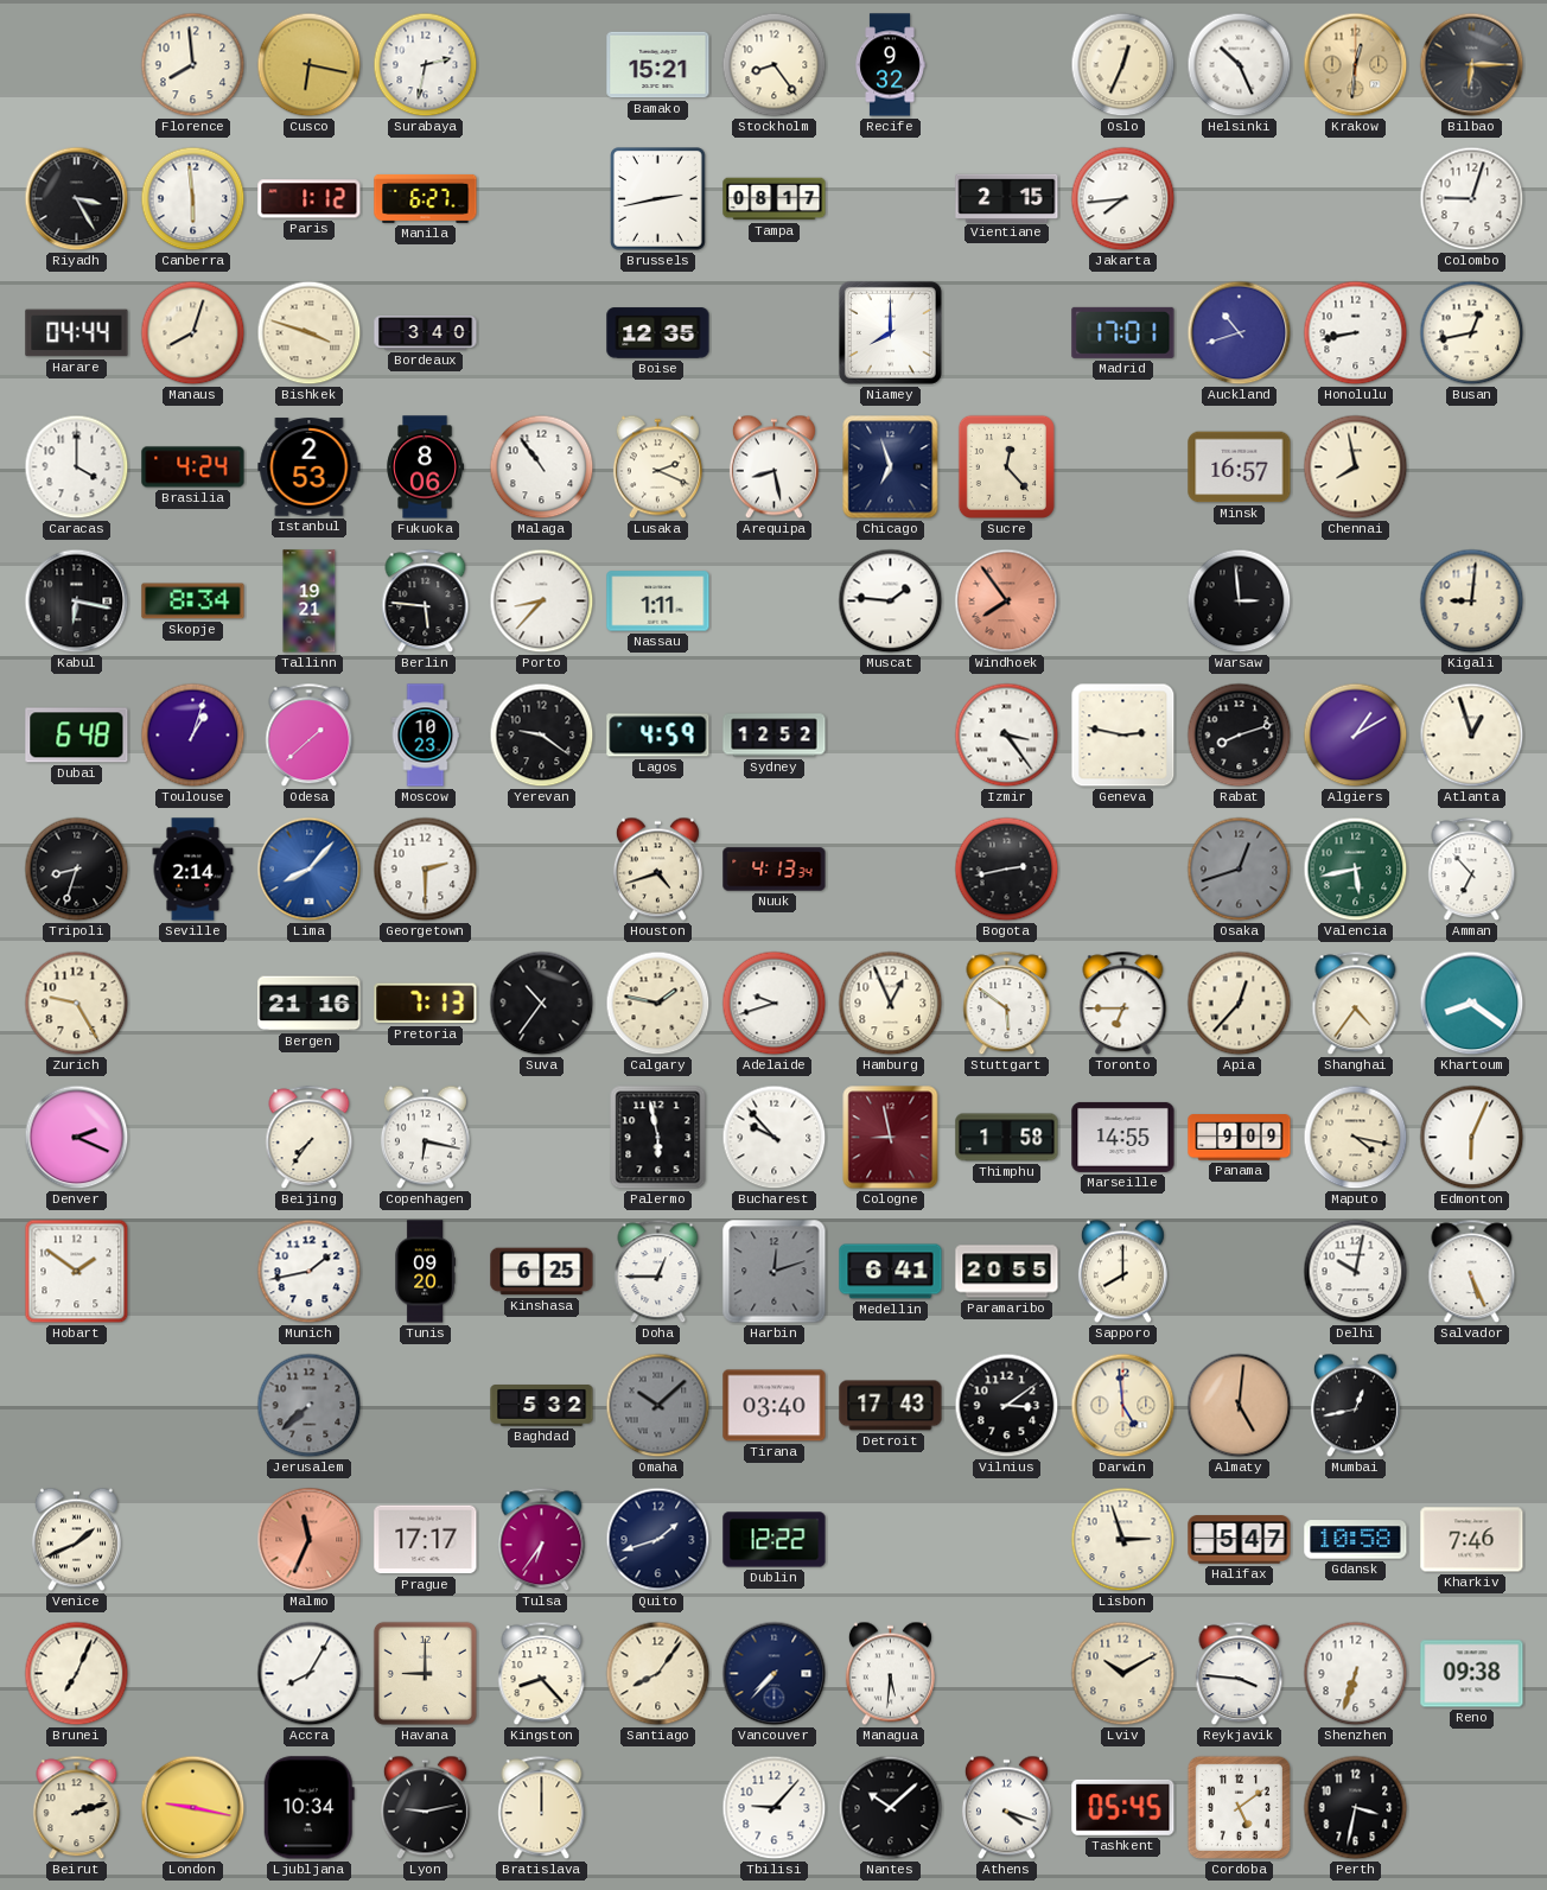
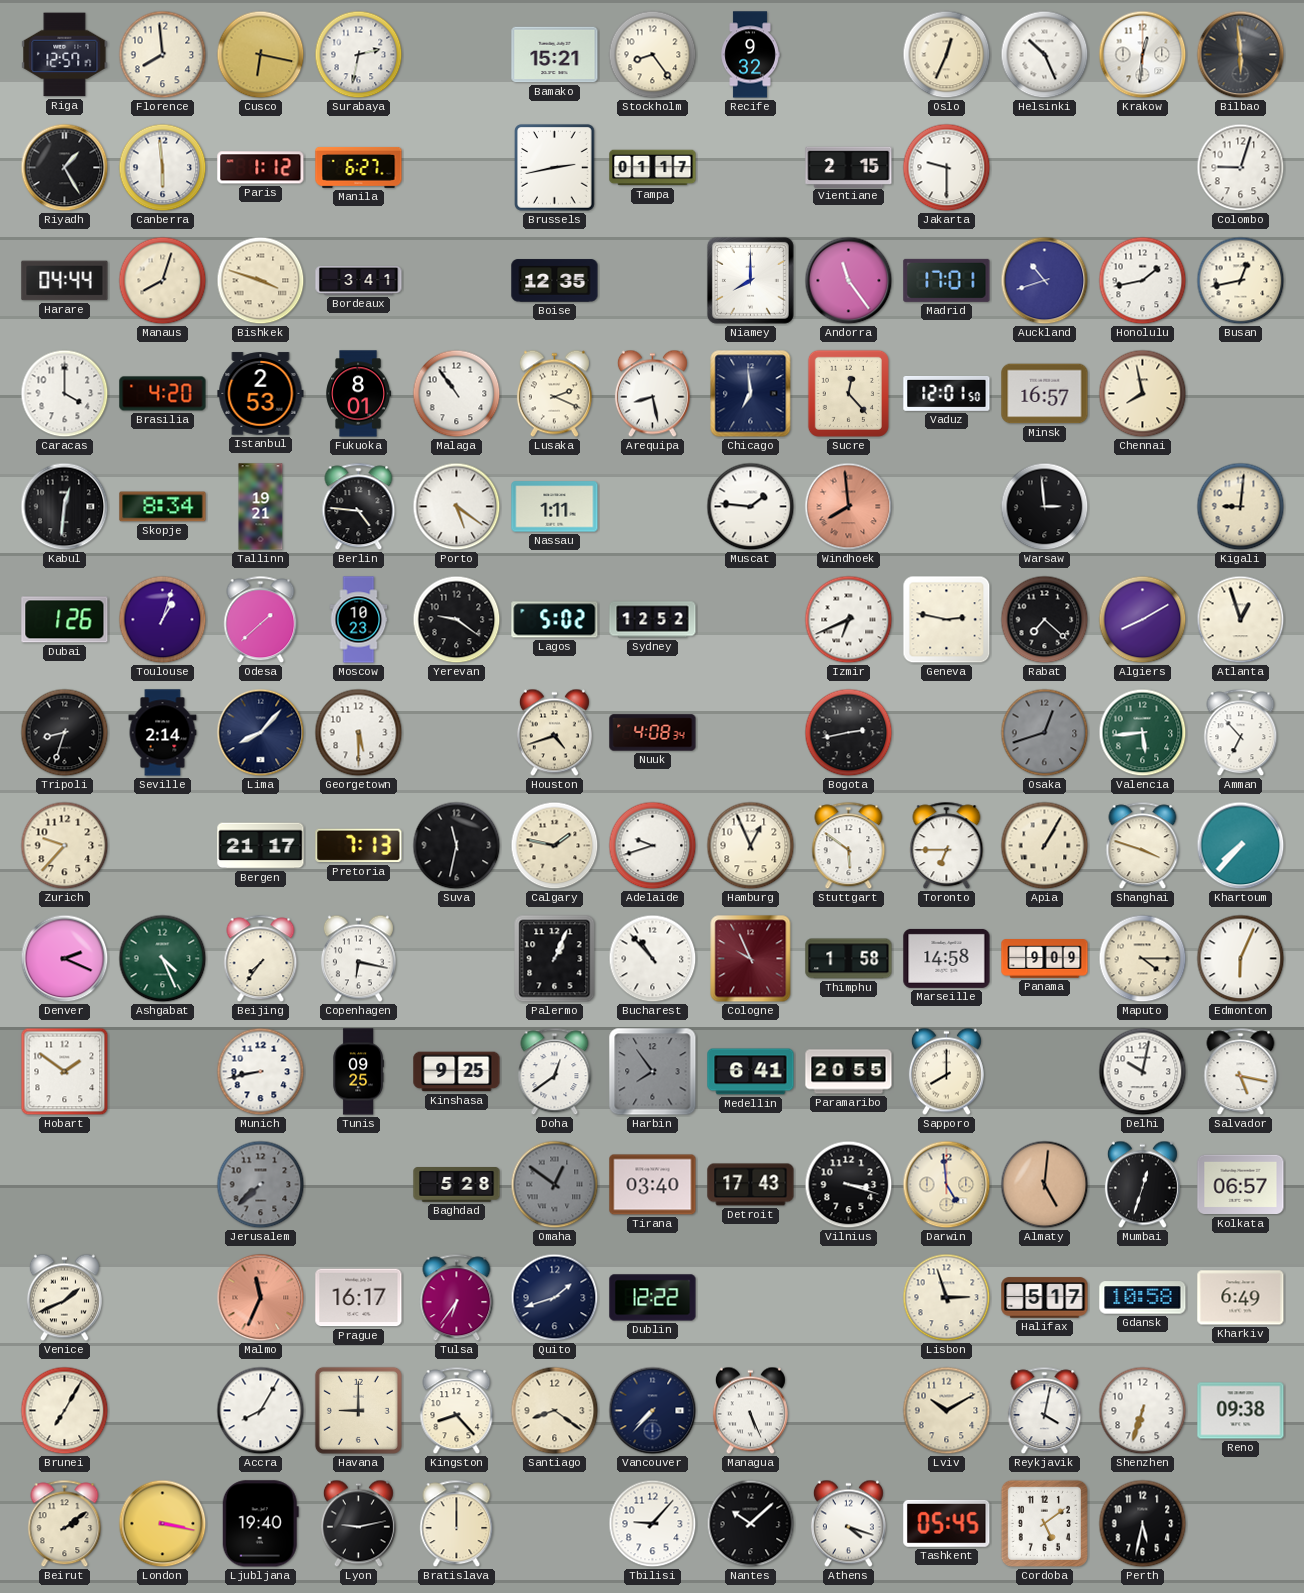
Riga: none -> 12:57 (65, 55)
Krakow dial: champagne -> white (1143, 55)
Bilbao: 6:15 -> 5:59 (1241, 55)
Riyadh: 3:25 -> 1:25 (65, 168)
Tampa: 08:17 -> 01:17 (653, 168)
Jakarta: 7:44 -> 9:30 (947, 168)
Bordeaux: 3:40 -> 3:41 (359, 281)
Andorra: none -> 11:24 (849, 281)
Honolulu: 8:43 -> 1:43 (1143, 281)
Brasilia: 4:24 -> 4:20 (163, 394)
Fukuoka: 8:06 -> 8:01 (359, 394)
Chicago: 6:57 -> 6:59 (751, 394)
Vaduz: none -> 12:01 (947, 393)
Kabul: 6:17 -> 12:31 (65, 507)
Berlin: 5:46 -> 4:46 (359, 507)
Porto: 8:37 -> 5:21 (457, 507)
Windhoek: 7:54 -> 7:59 (849, 507)
Dubai: 6:48 -> 1:26 (65, 620)
Lagos: 4:59 -> 5:02 (555, 620)
Izmir: 3:24 -> 6:41 (849, 620)
Rabat: 8:12 -> 7:22 (1045, 620)
Algiers: 1:10 -> 8:10 (1143, 620)
Lima dial: blue -> navy (261, 733)
Georgetown: 2:30 -> 5:30 (359, 733)
Nuuk: 4:13 -> 4:08 (653, 733)
Valencia: 5:43 -> 5:44 (1143, 733)
Zurich: 9:25 -> 9:37 (65, 846)
Bergen: 21:16 -> 21:17 (261, 846)
Suva: 10:36 -> 11:32 (457, 846)
Apia: 12:37 -> 1:05 (1045, 846)
Shanghai: 4:36 -> 3:48 (1143, 846)
Khartoum: 8:21 -> 7:37 (1241, 846)
Ashgabat: none -> 4:26 (163, 959)
Palermo: 5:58 -> 1:04 (555, 959)
Bucharest: 9:53 -> 10:53 (653, 959)
Cologne: 8:58 -> 9:56 (751, 959)
Marseille: 14:55 -> 14:58 (947, 958)
Maputo: 4:17 -> 4:15 (1143, 959)
Munich: 1:43 -> 8:43 (261, 1072)
Tunis: 09:20 -> 09:25 (358, 1072)
Kinshasa: 6:25 -> 9:25 (457, 1072)
Doha: 12:45 -> 12:39 (555, 1072)
Harbin: 12:12 -> 7:54 (653, 1072)
Salvador: 5:26 -> 5:17 (1241, 1072)
Baghdad: 5:32 -> 5:28 (457, 1185)
Omaha: 10:08 -> 12:51 (555, 1185)
Vilnius: 3:09 -> 3:18 (849, 1185)
Mumbai: 12:43 -> 12:33 (1142, 1185)
Kolkata: none -> 06:57 (1241, 1185)
Prague: 17:17 -> 16:17 (359, 1298)
Halifax: 5:47 -> 5:17 (1045, 1298)
Kharkiv: 7:46 -> 6:49 (1241, 1298)
Brunei: 7:04 -> 7:05 (65, 1411)
Santiago: 8:06 -> 8:21 (555, 1411)
Managua: 5:31 -> 5:26 (750, 1411)
Reykjavik: 3:46 -> 4:02 (1045, 1411)
Beirut: 2:12 -> 2:09 (65, 1524)
London: 9:17 -> 3:17 (163, 1524)
Ljubljana: 10:34 -> 19:40 (260, 1524)
Perth: 3:32 -> 5:32 (1143, 1524)
